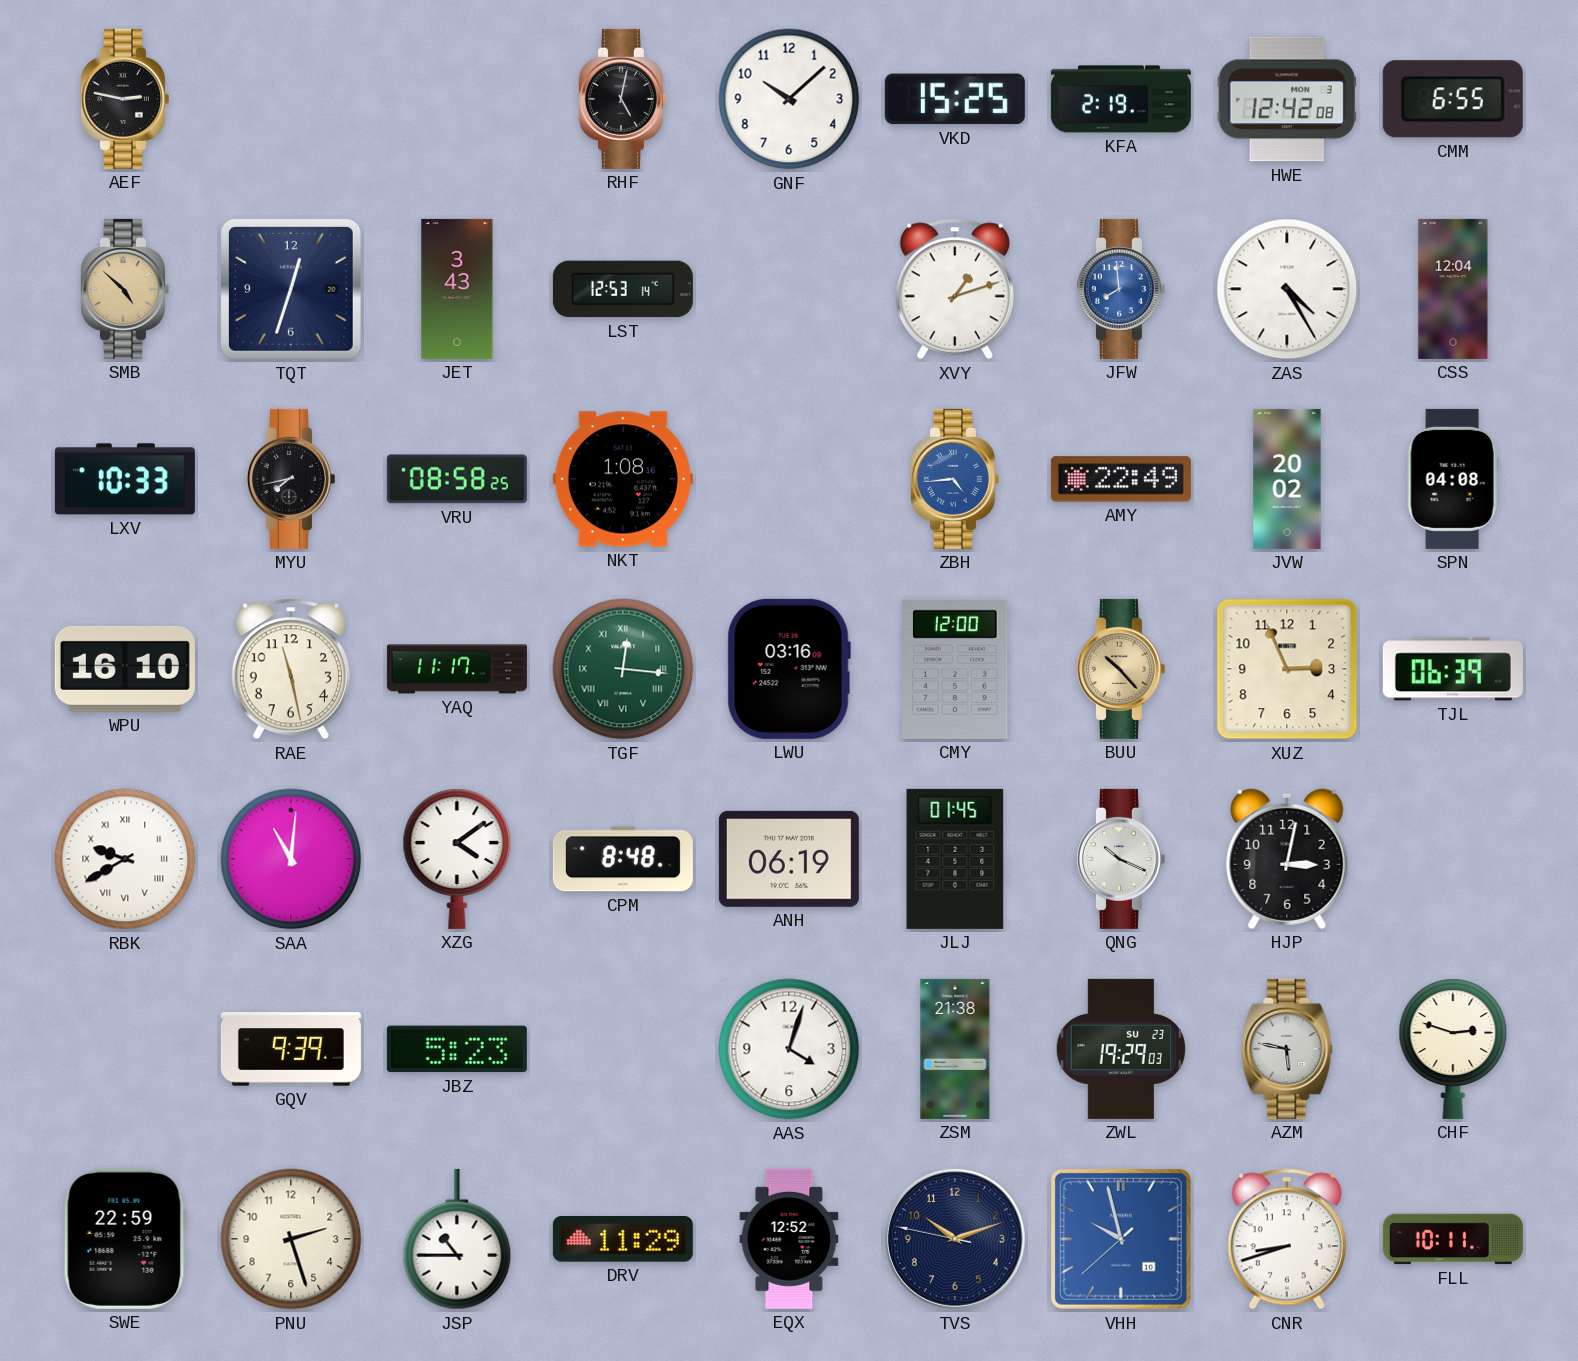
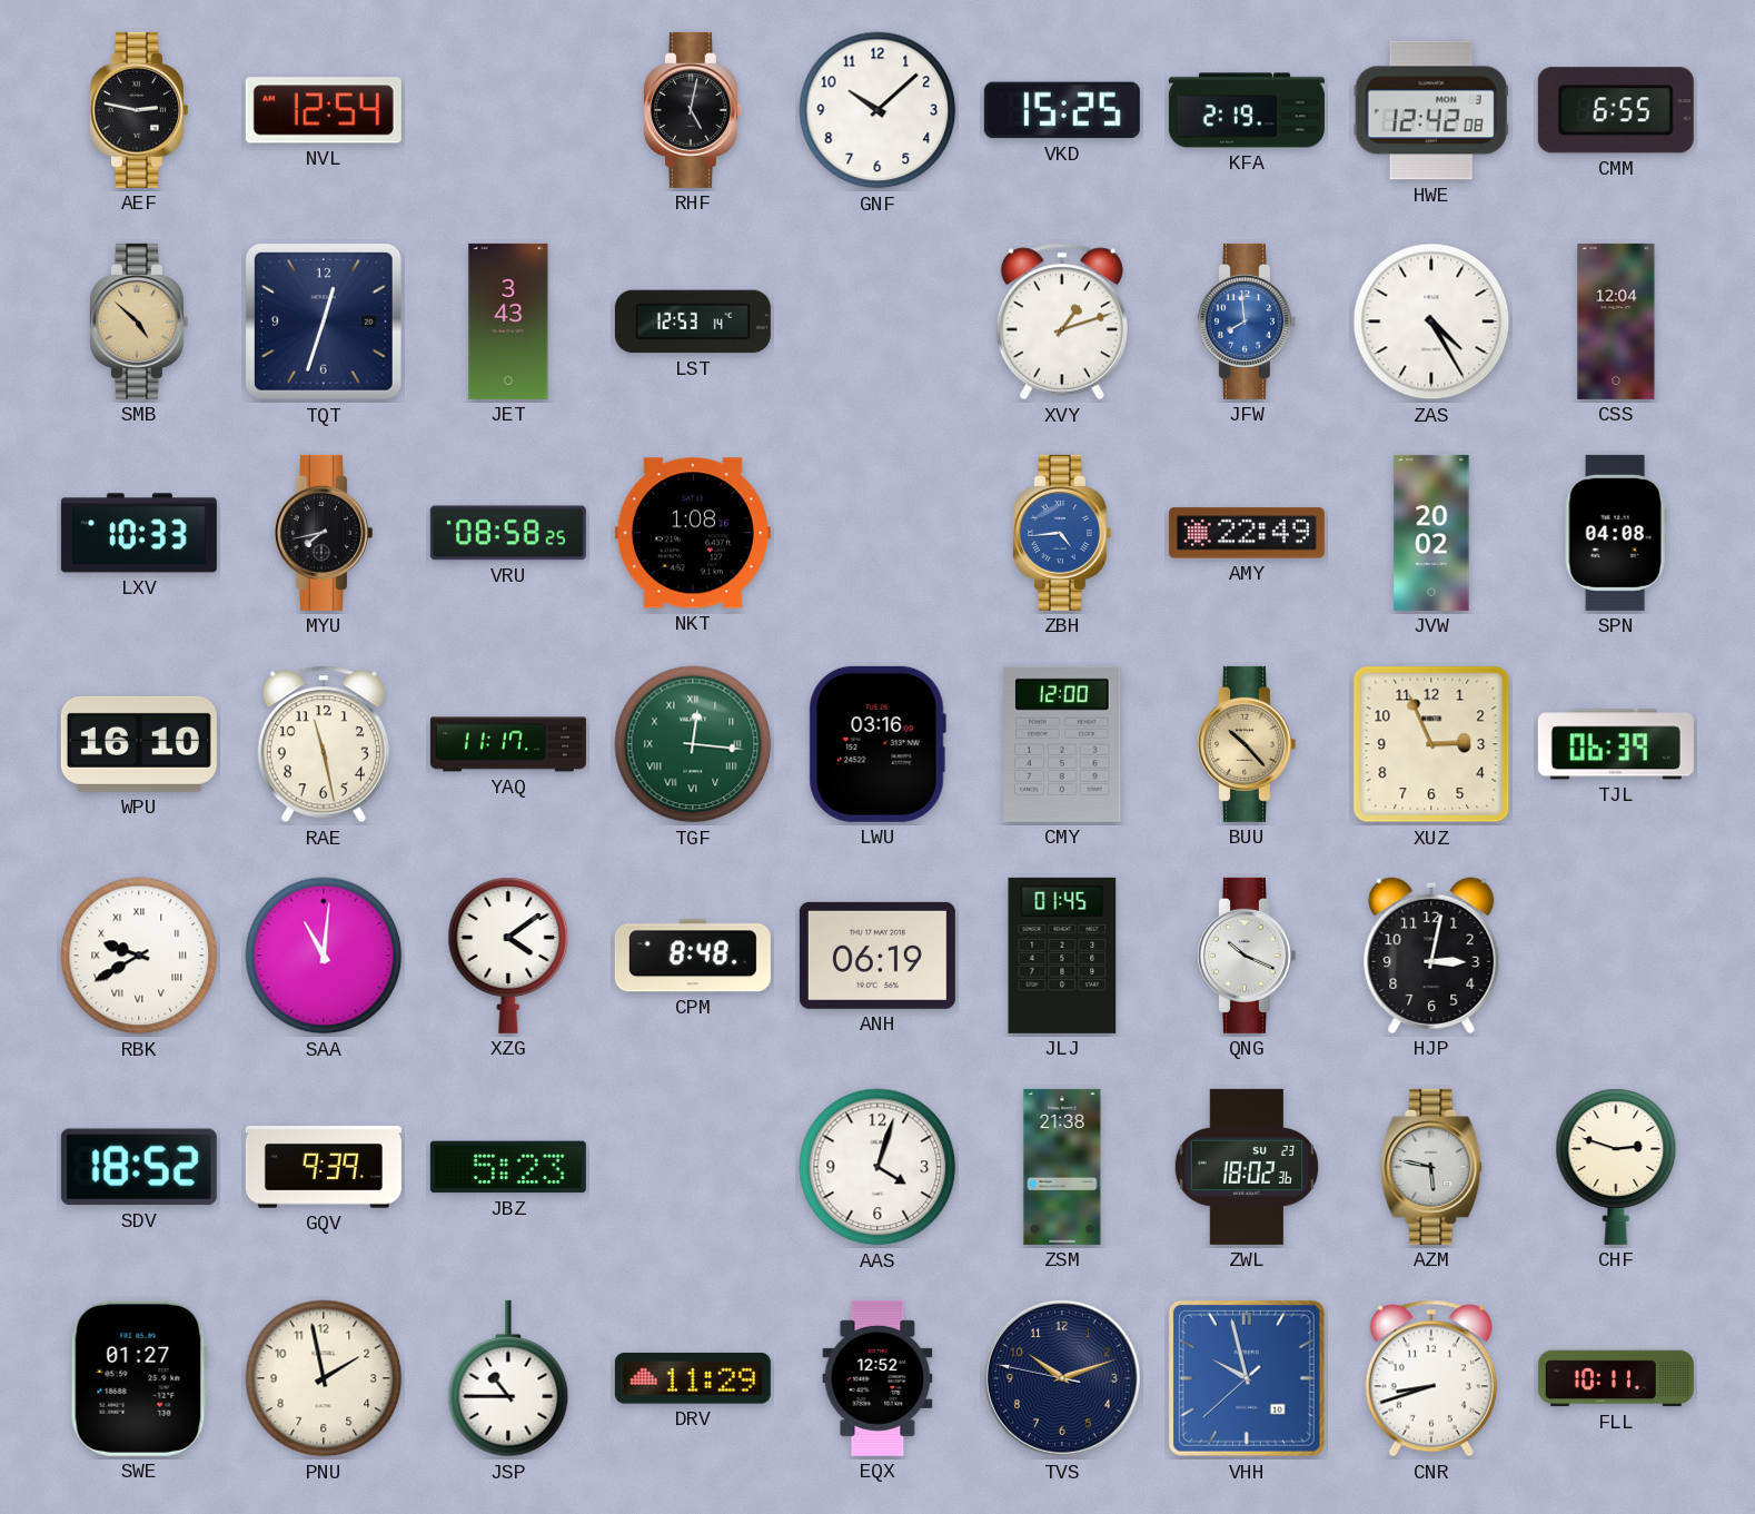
NVL: none -> 12:54 (324, 110)
SDV: none -> 18:52 (139, 1167)
ZWL: 19:29 -> 18:02 (1247, 1167)
SWE: 22:59 -> 01:27 (139, 1378)
PNU: 2:27 -> 1:58 (324, 1378)
